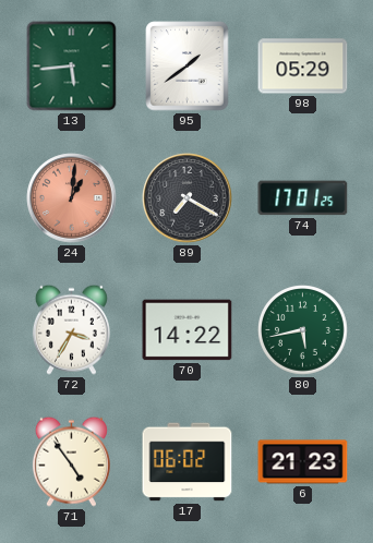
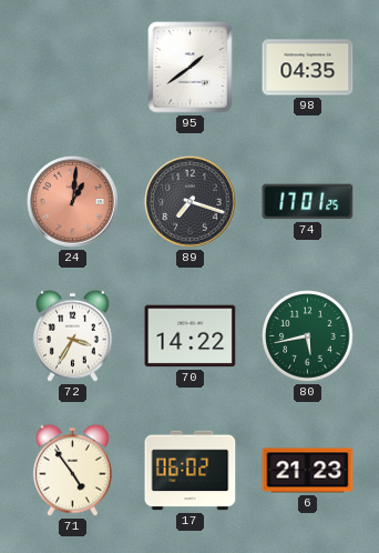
13: 5:44 -> none (72, 67)
98: 05:29 -> 04:35 (308, 68)
89: 7:20 -> 7:18 (191, 202)
